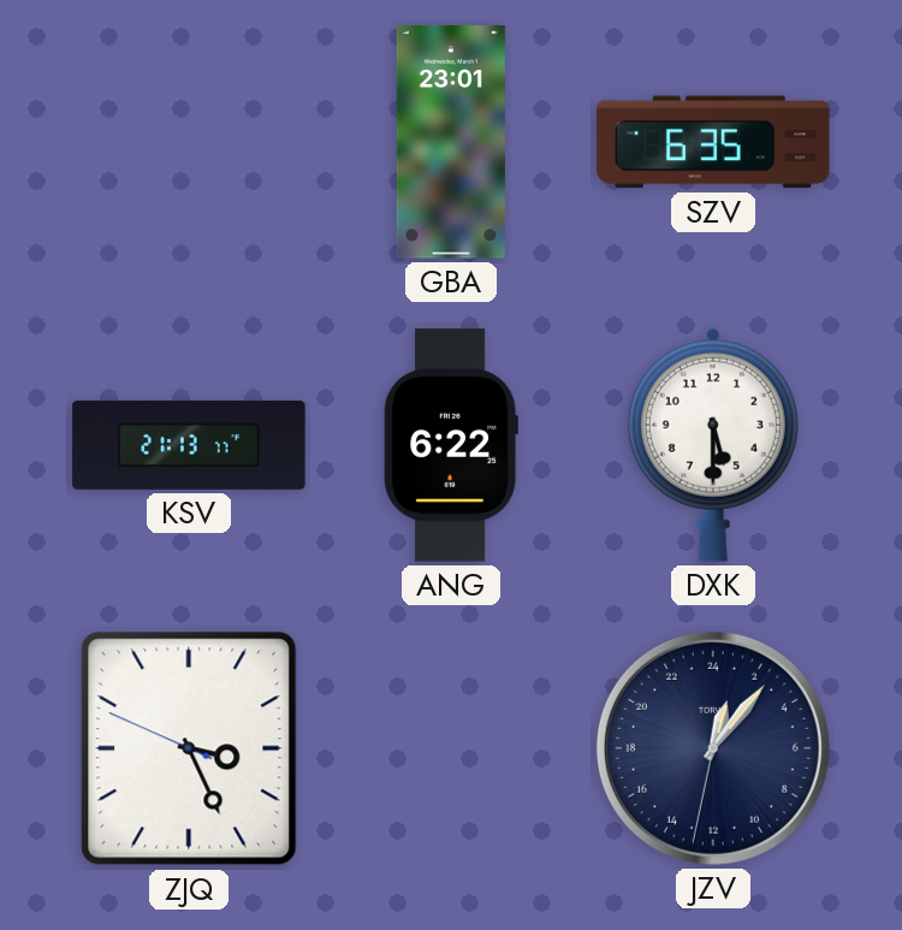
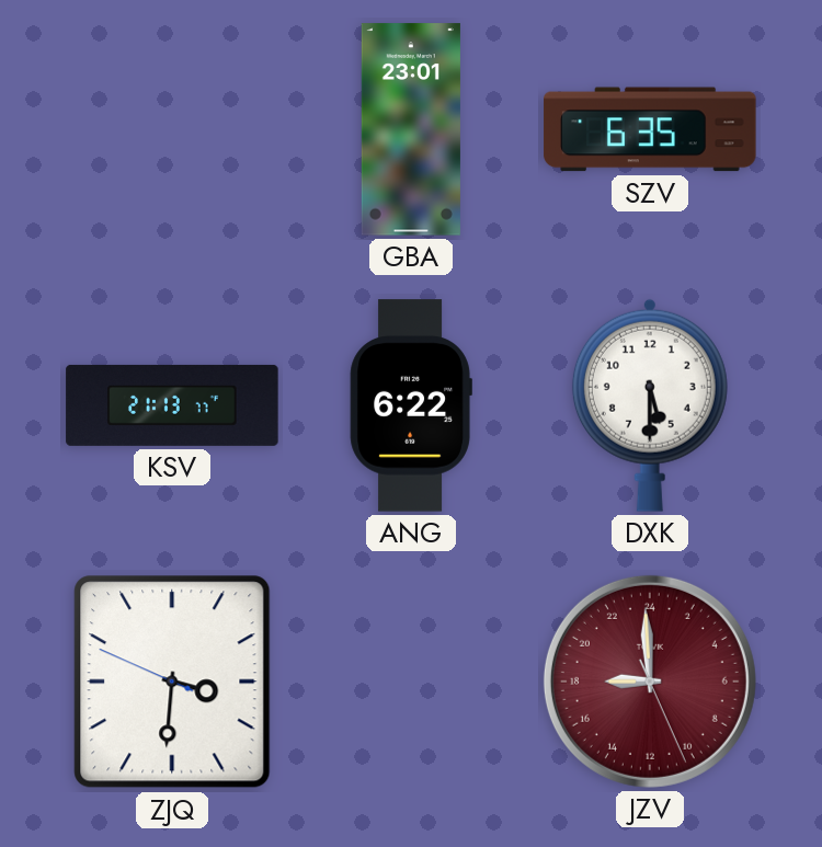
ZJQ: 3:25 -> 3:30 (172, 682)
JZV: 1:06 -> 17:59 (650, 682)
JZV dial: navy -> burgundy (650, 682)
